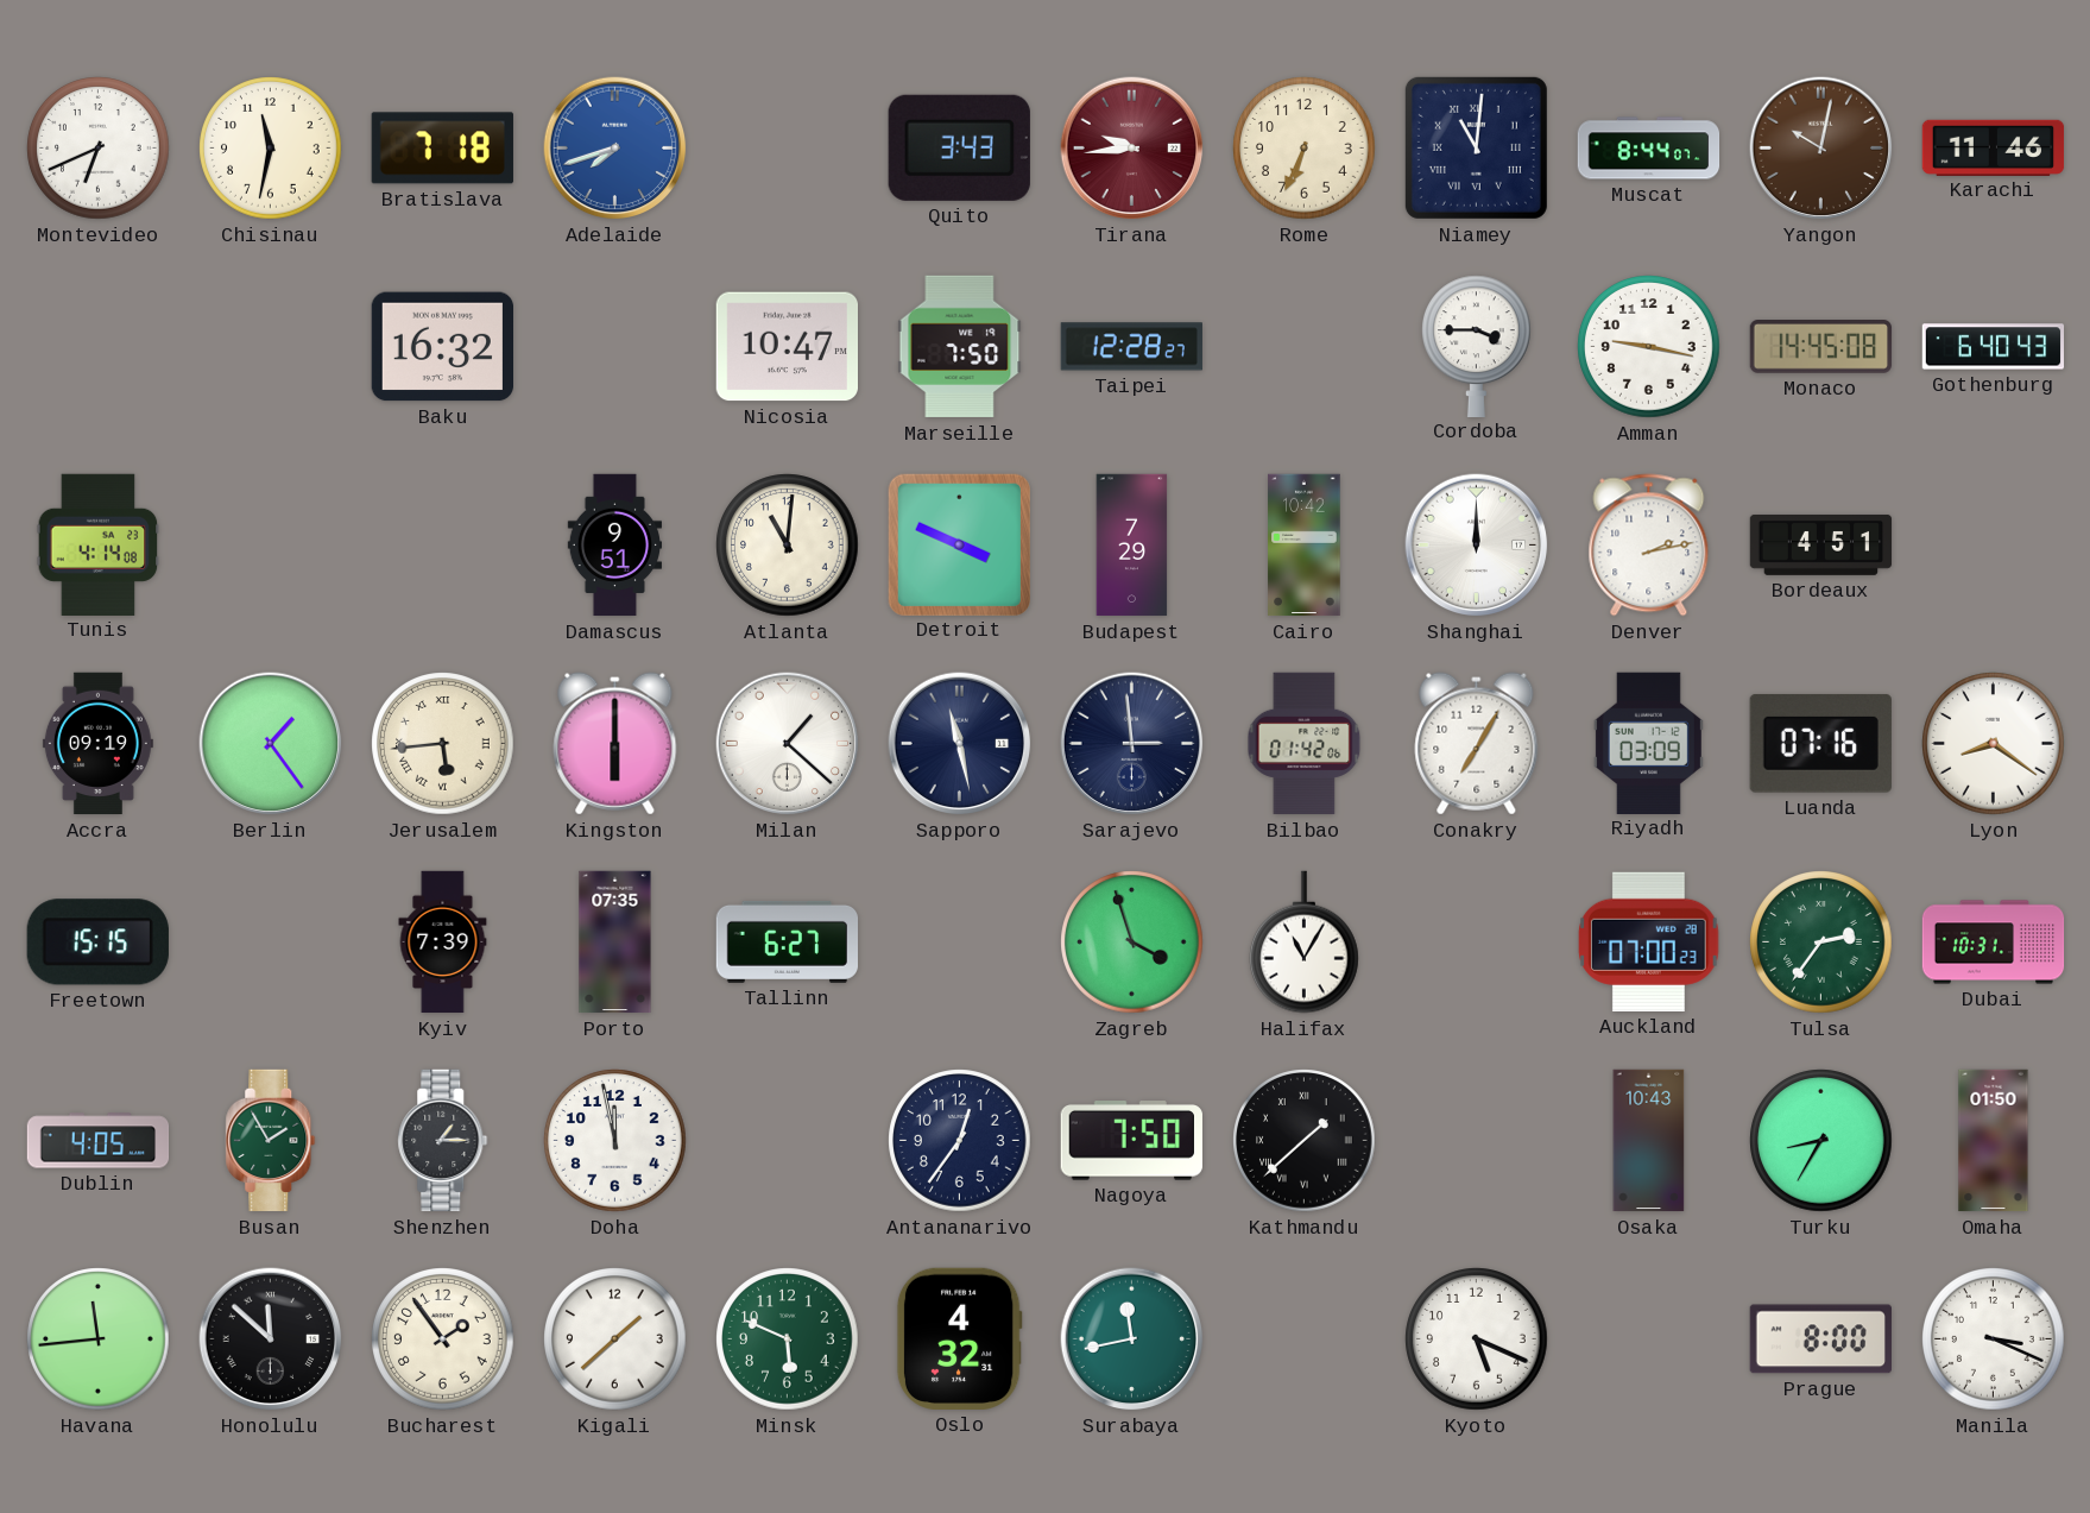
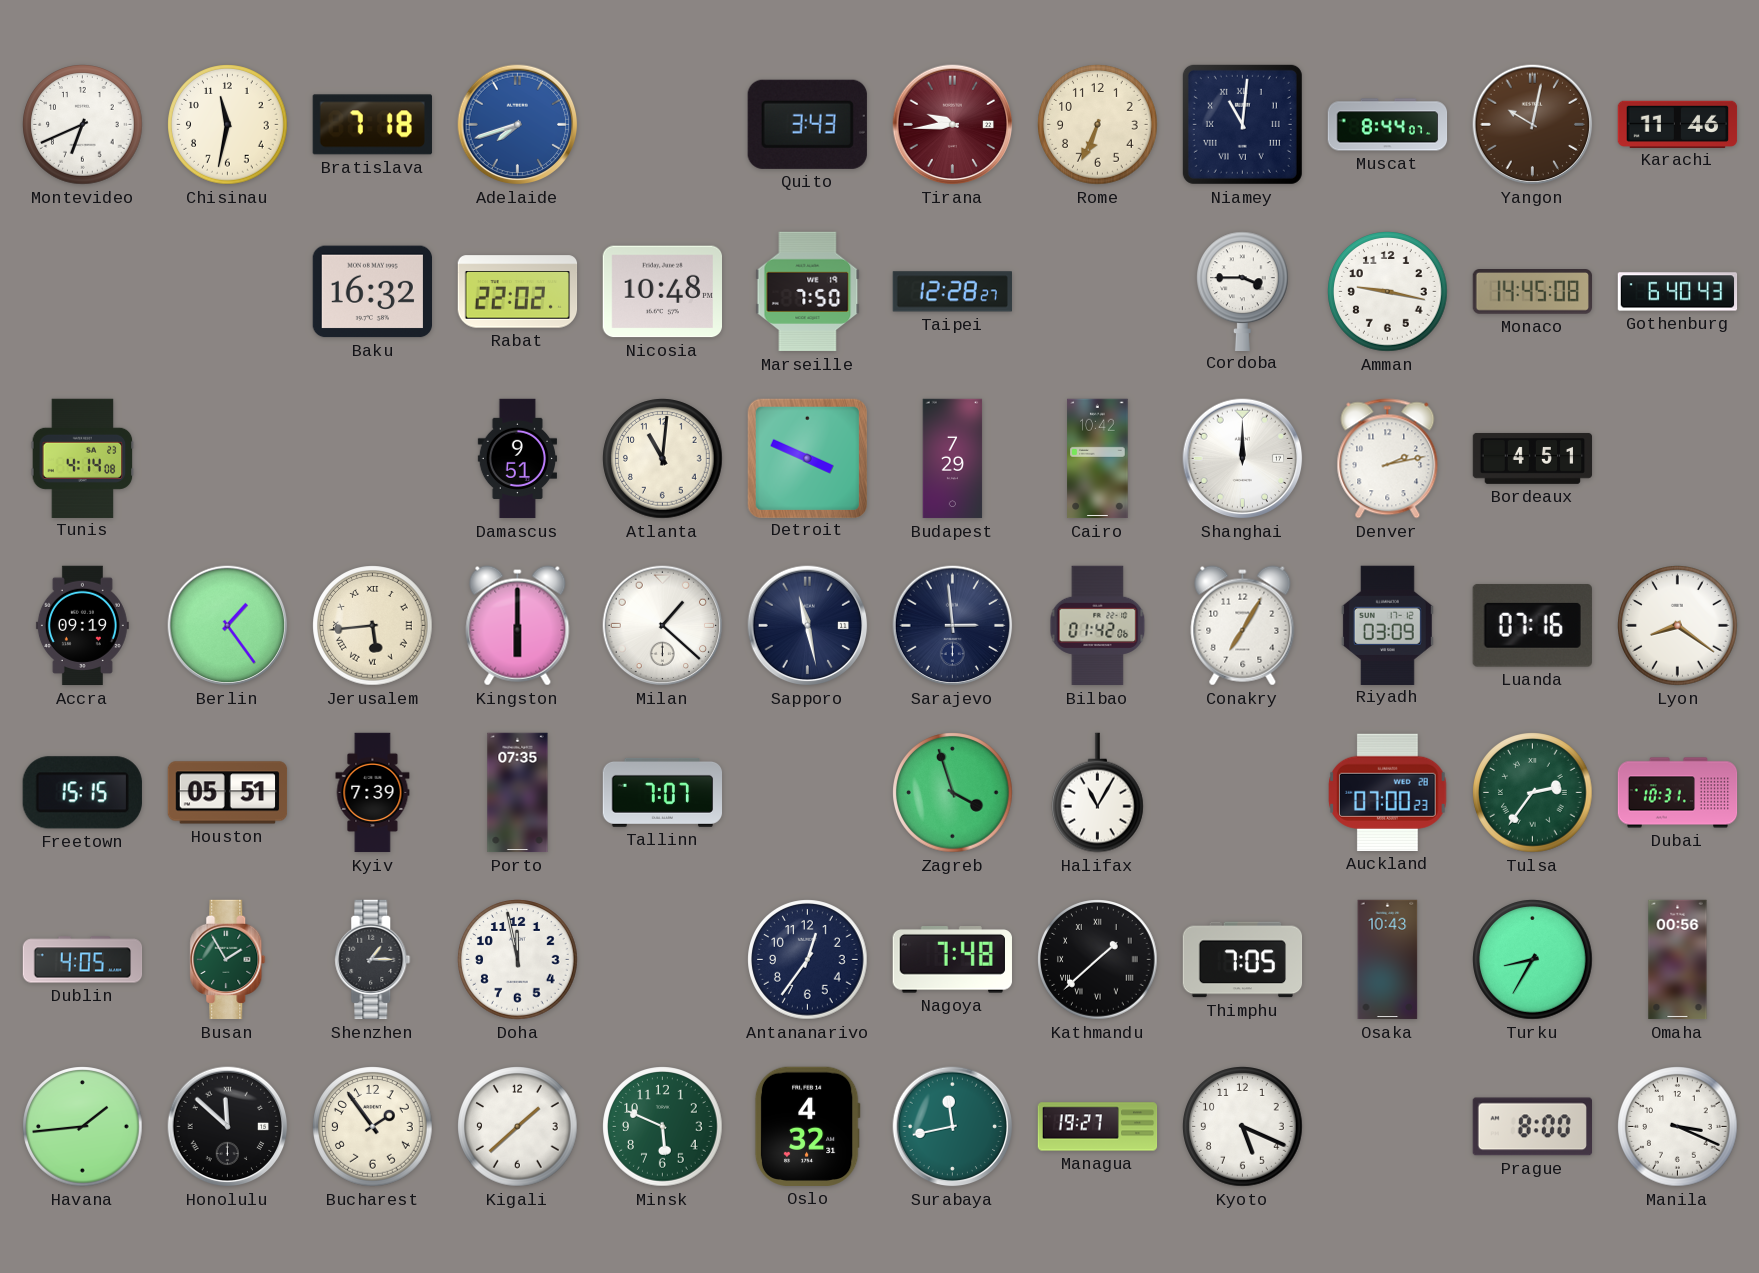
Rabat: none -> 22:02 (518, 292)
Nicosia: 10:47 -> 10:48 (662, 292)
Houston: none -> 05:51 (228, 793)
Tallinn: 6:27 -> 7:07 (663, 792)
Nagoya: 7:50 -> 7:48 (952, 960)
Thimphu: none -> 7:05 (1243, 960)
Omaha: 01:50 -> 00:56 (1678, 960)
Havana: 11:44 -> 1:44 (83, 1127)
Managua: none -> 19:27 (1098, 1127)
